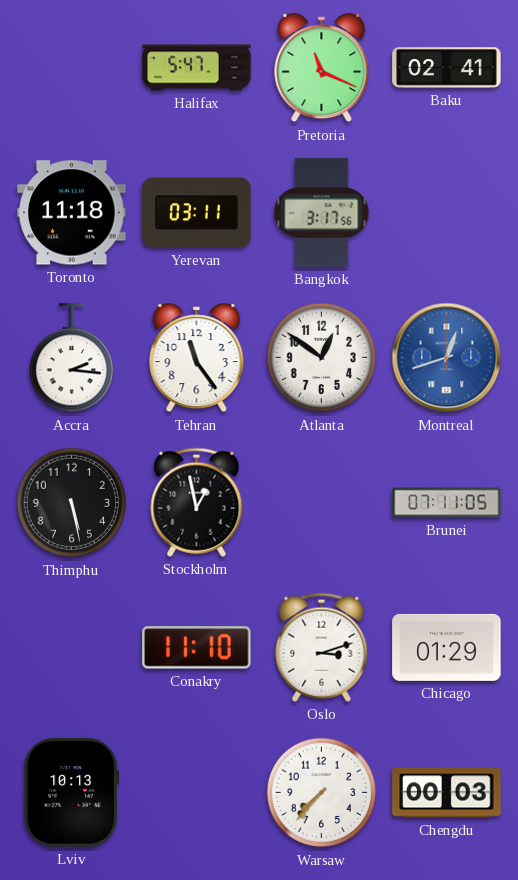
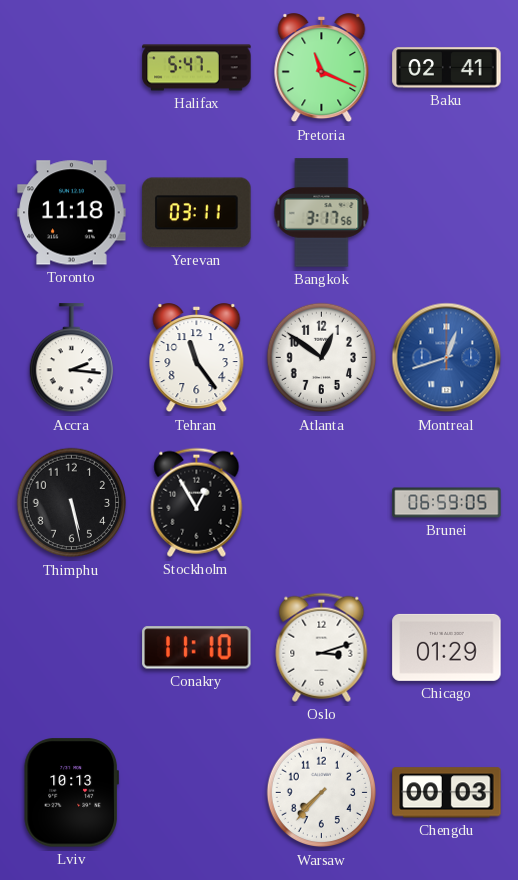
Stockholm: 12:58 -> 12:55 (197, 502)
Brunei: 07:11 -> 06:59 (447, 503)
